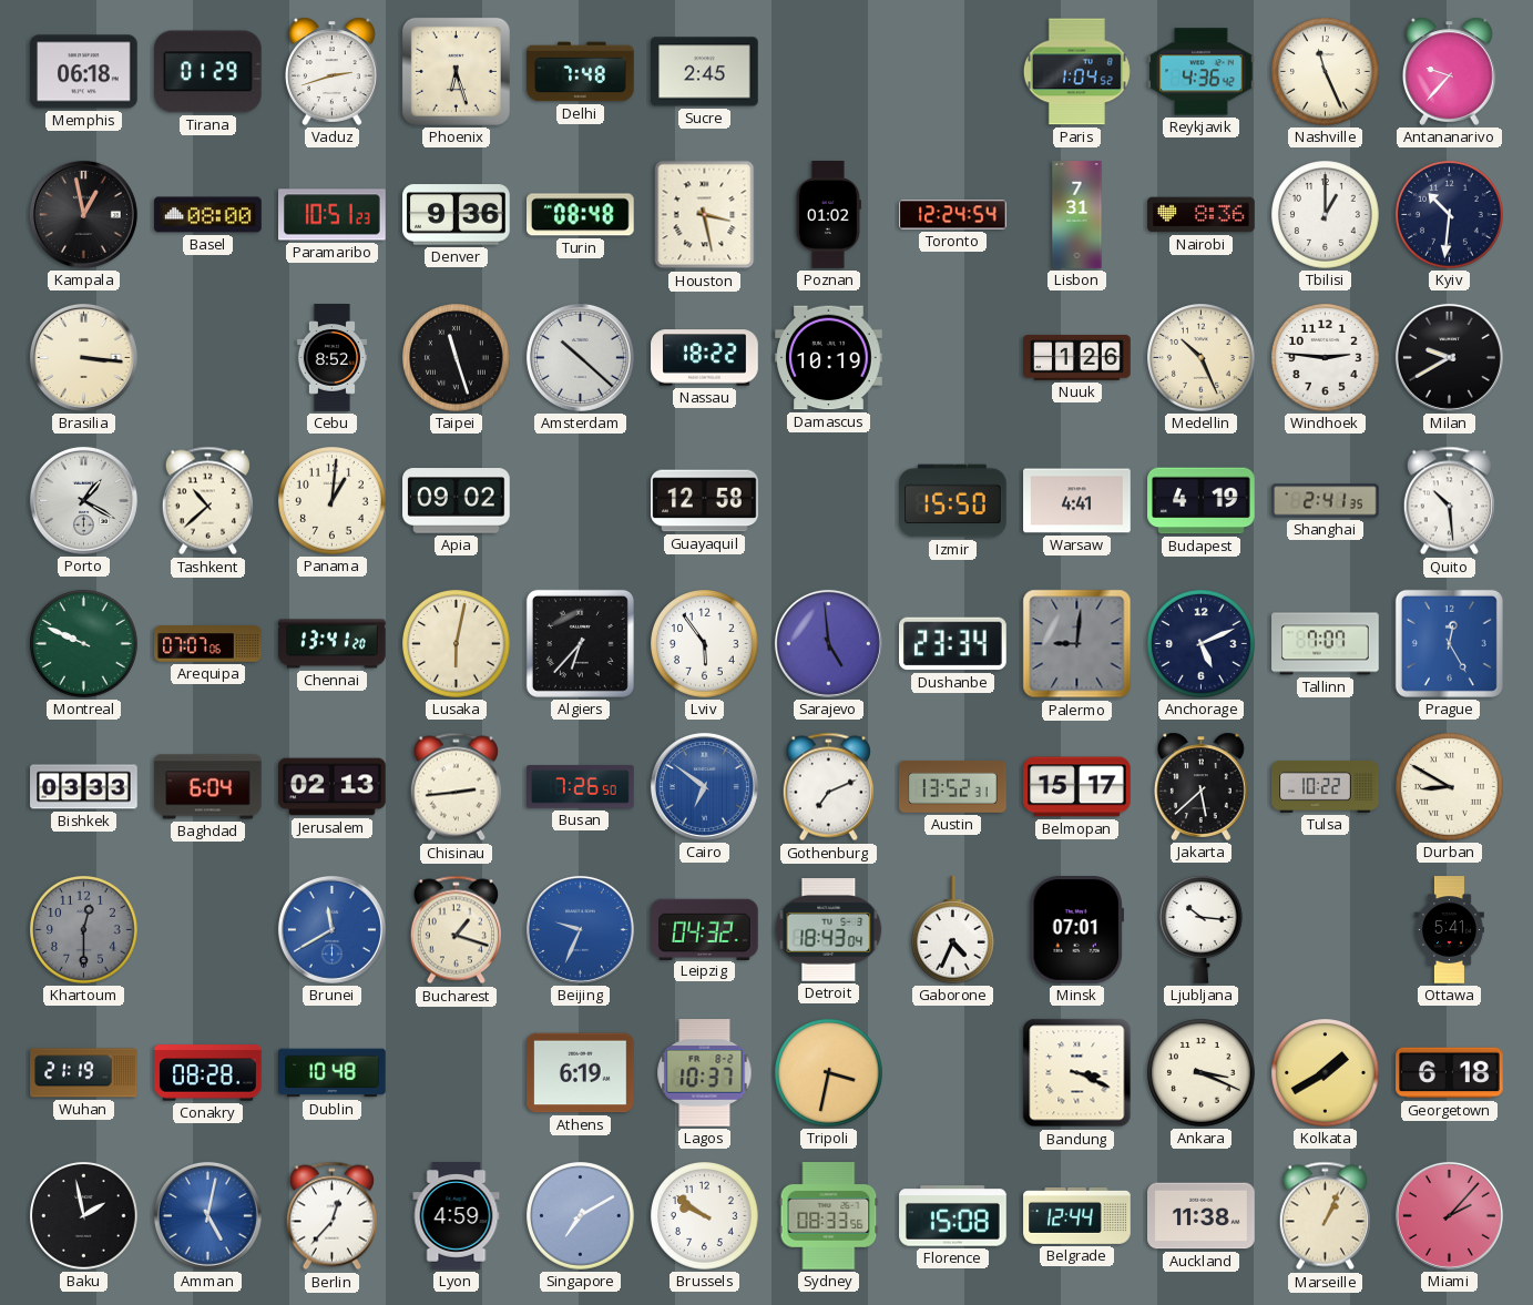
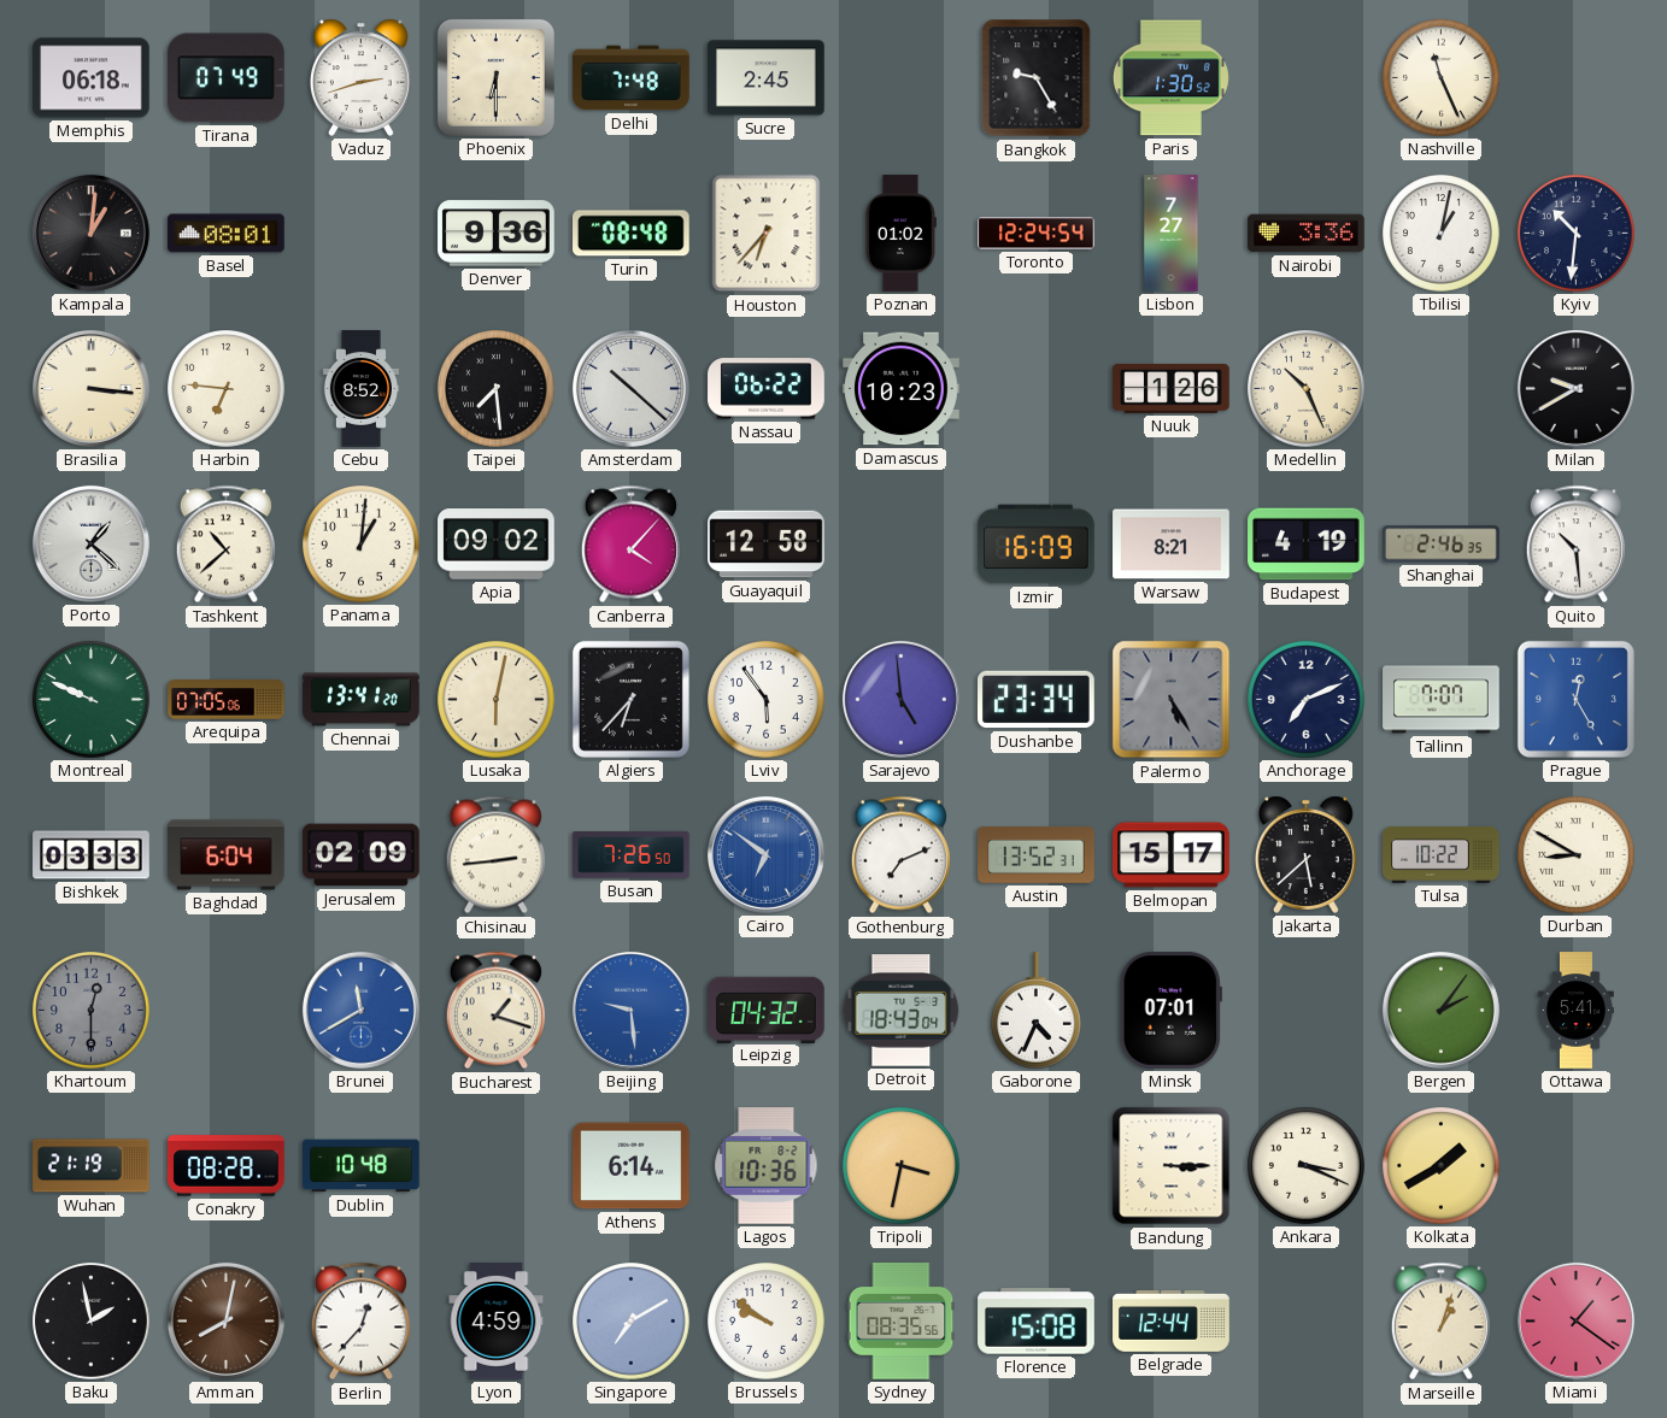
Tirana: 01:29 -> 07:49 (227, 78)
Phoenix: 6:27 -> 6:30 (495, 77)
Bangkok: none -> 9:25 (1037, 78)
Paris: 1:04 -> 1:30 (1170, 78)
Reykjavik: 4:36 -> none (1202, 72)
Antananarivo: 9:37 -> none (1450, 71)
Kampala: 12:58 -> 1:01 (90, 233)
Basel: 08:00 -> 08:01 (227, 234)
Paramaribo: 10:51 -> none (333, 215)
Houston: 3:28 -> 6:37 (767, 234)
Lisbon: 7:31 -> 7:27 (1172, 234)
Nairobi: 8:36 -> 3:36 (1307, 234)
Tbilisi: 1:00 -> 1:02 (1442, 234)
Harbin: none -> 6:46 (227, 389)
Taipei: 11:27 -> 7:29 (497, 389)
Nassau: 18:22 -> 06:22 (767, 389)
Damascus: 10:19 -> 10:23 (902, 389)
Windhoek: 2:46 -> none (1326, 358)
Porto: 1:20 -> 1:22 (90, 543)
Canberra: none -> 4:07 (630, 545)
Izmir: 15:50 -> 16:09 (1037, 545)
Warsaw: 4:41 -> 8:21 (1172, 545)
Shanghai: 2:41 -> 2:46 (1442, 545)
Arequipa: 07:07 -> 07:05 (227, 700)
Palermo: 9:01 -> 5:25 (1172, 700)
Anchorage: 5:11 -> 7:11 (1307, 700)
Jerusalem: 02:13 -> 02:09 (362, 855)
Beijing: 9:34 -> 9:29 (630, 1010)
Ljubljana: 10:16 -> none (1202, 930)
Bergen: none -> 2:06 (1440, 1010)
Athens: 6:19 -> 6:14 (632, 1166)
Lagos: 10:37 -> 10:36 (767, 1166)
Bandung: 3:19 -> 3:15 (1172, 1166)
Georgetown: 6:18 -> none (1450, 1073)
Amman: 5:02 -> 8:02 (225, 1320)
Amman dial: blue -> brown (225, 1320)
Sydney: 08:33 -> 08:35 (902, 1322)
Auckland: 11:38 -> none (1202, 1216)
Marseille: 1:04 -> 1:03 (1440, 1322)
Miami: 2:07 -> 1:21 (1575, 1320)
